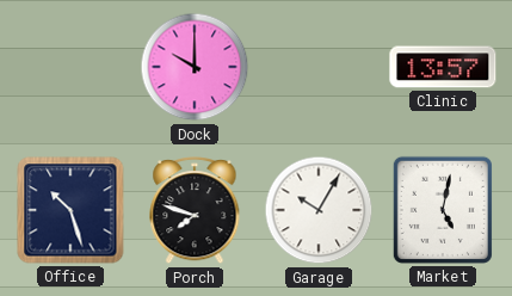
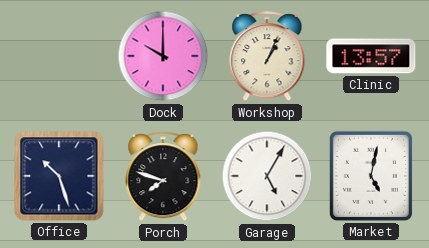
Workshop: none -> 1:04 (267, 57)
Garage: 10:05 -> 5:05 (267, 176)
